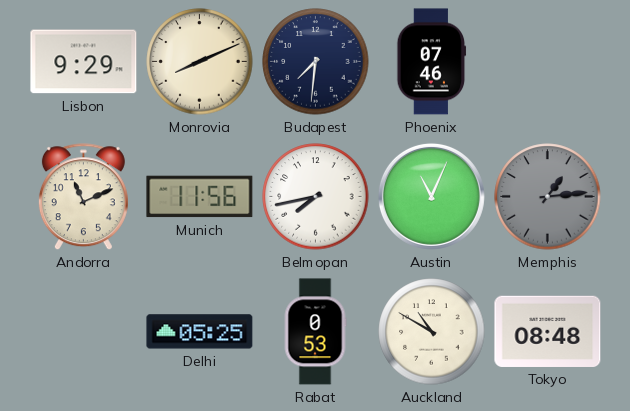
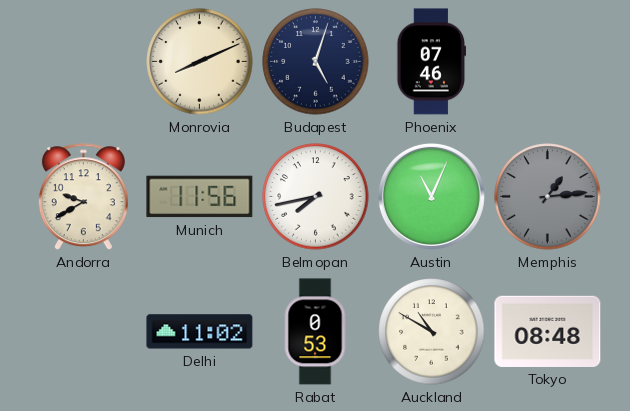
Lisbon: 9:29 -> none (84, 62)
Budapest: 7:31 -> 5:03 (316, 62)
Andorra: 11:11 -> 9:40 (83, 197)
Delhi: 05:25 -> 11:02 (200, 332)
